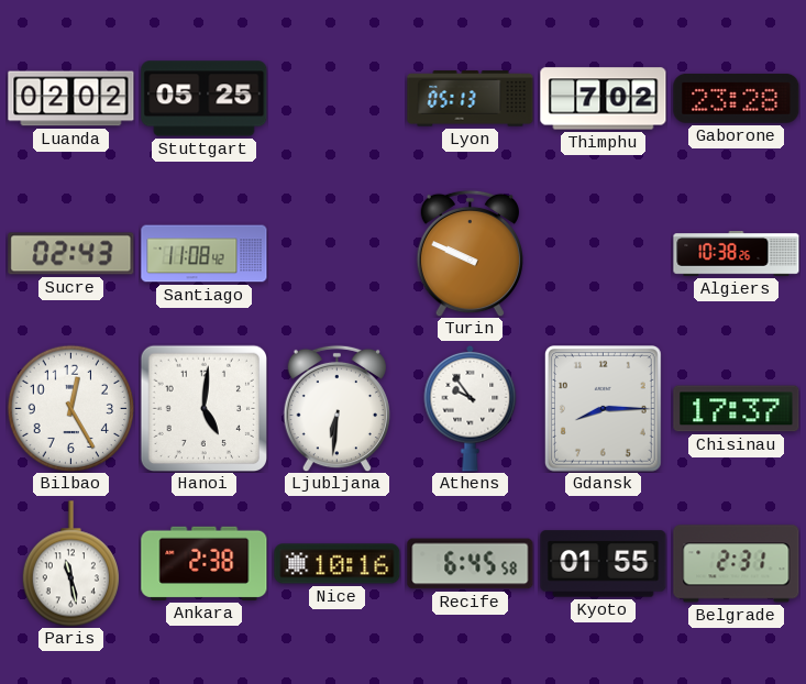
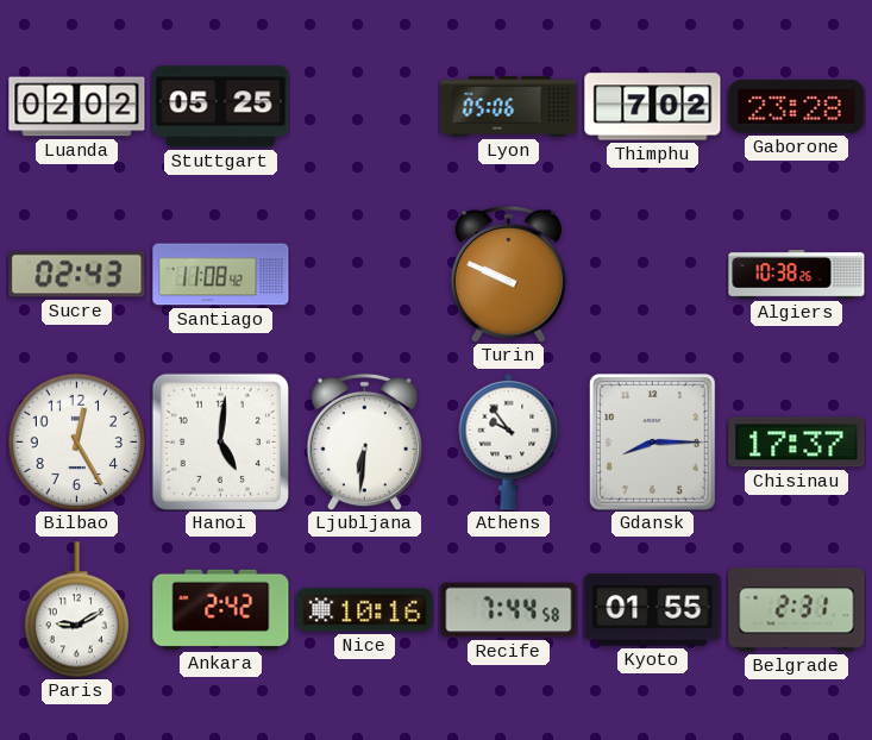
Lyon: 05:13 -> 05:06 (509, 107)
Paris: 11:28 -> 9:10 (76, 610)
Ankara: 2:38 -> 2:42 (221, 609)
Recife: 6:45 -> 7:44 (509, 610)
